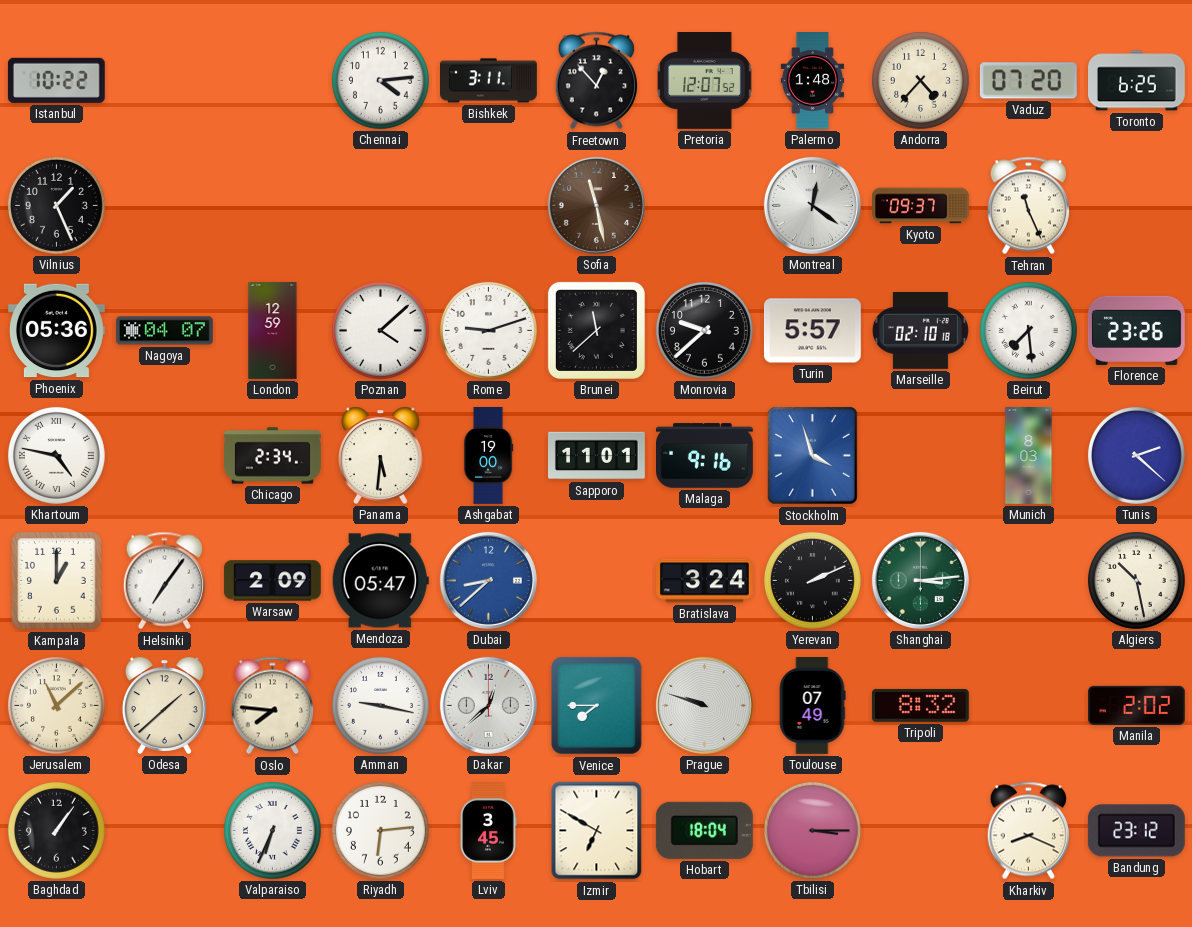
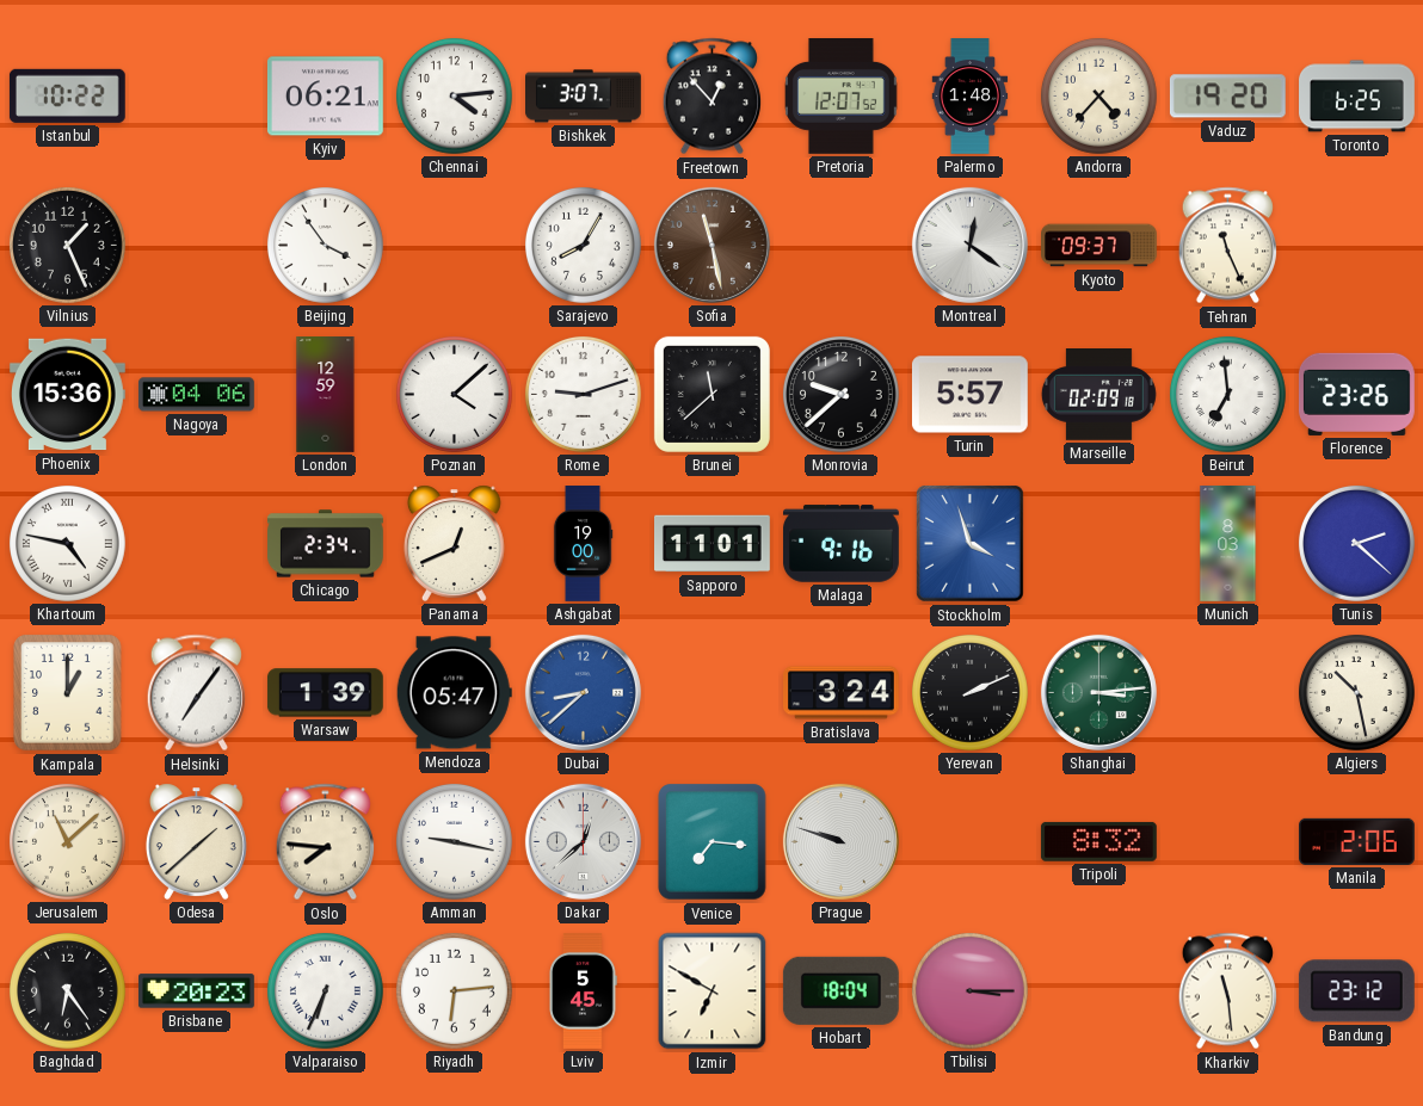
Kyiv: none -> 06:21 (325, 97)
Bishkek: 3:11 -> 3:07 (584, 97)
Vaduz: 07:20 -> 19:20 (1227, 97)
Beijing: none -> 3:54 (325, 245)
Sarajevo: none -> 8:05 (583, 245)
Phoenix: 05:36 -> 15:36 (67, 395)
Nagoya: 04:07 -> 04:06 (197, 395)
Marseille: 02:10 -> 02:09 (1098, 395)
Beirut: 7:29 -> 6:59 (1227, 394)
Panama: 5:31 -> 12:41 (454, 543)
Warsaw: 2:09 -> 1:39 (325, 693)
Venice: 7:45 -> 7:16 (713, 842)
Toulouse: 07:49 -> none (812, 706)
Manila: 2:02 -> 2:06 (1357, 841)
Baghdad: 1:06 -> 6:24 (67, 990)
Brisbane: none -> 20:23 (197, 991)
Lviv: 3:45 -> 5:45 (583, 991)
Kharkiv: 8:19 -> 11:29 (1227, 991)
